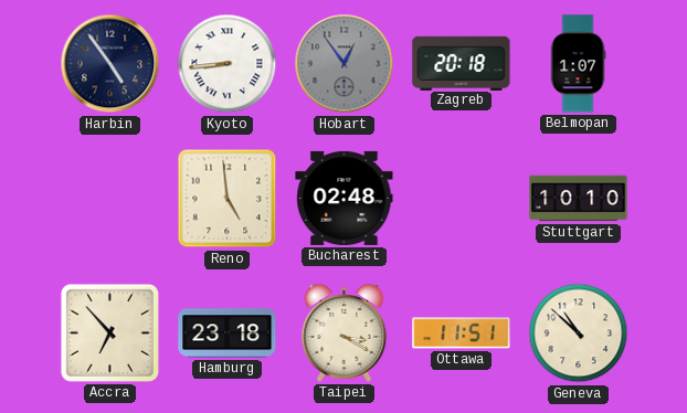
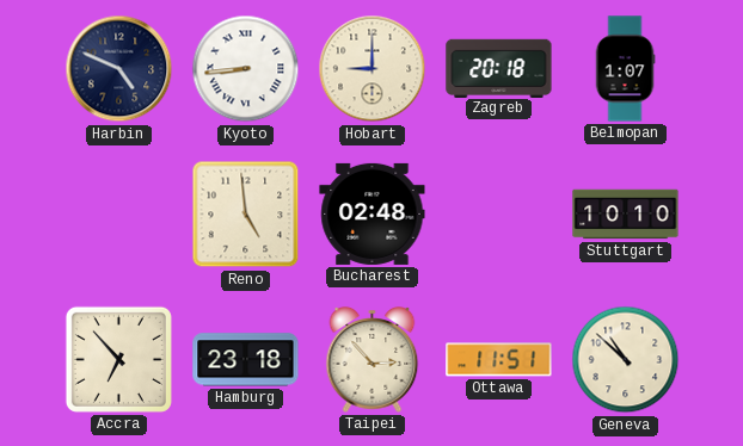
Harbin: 4:54 -> 4:49 (119, 69)
Hobart: 12:54 -> 9:00 (373, 69)
Hobart dial: grey -> cream (373, 69)
Taipei: 3:20 -> 2:53 (373, 360)
